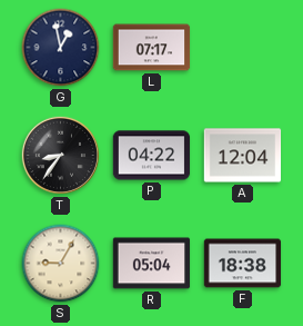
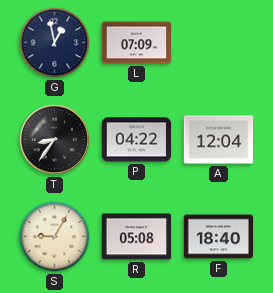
L: 07:17 -> 07:09 (137, 43)
R: 05:04 -> 05:08 (137, 237)
F: 18:38 -> 18:40 (219, 237)
